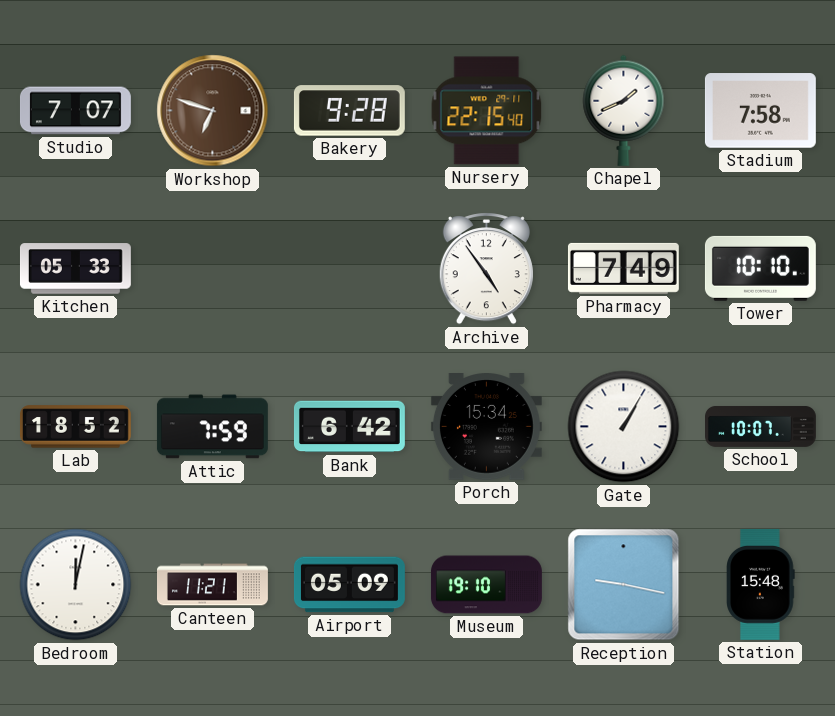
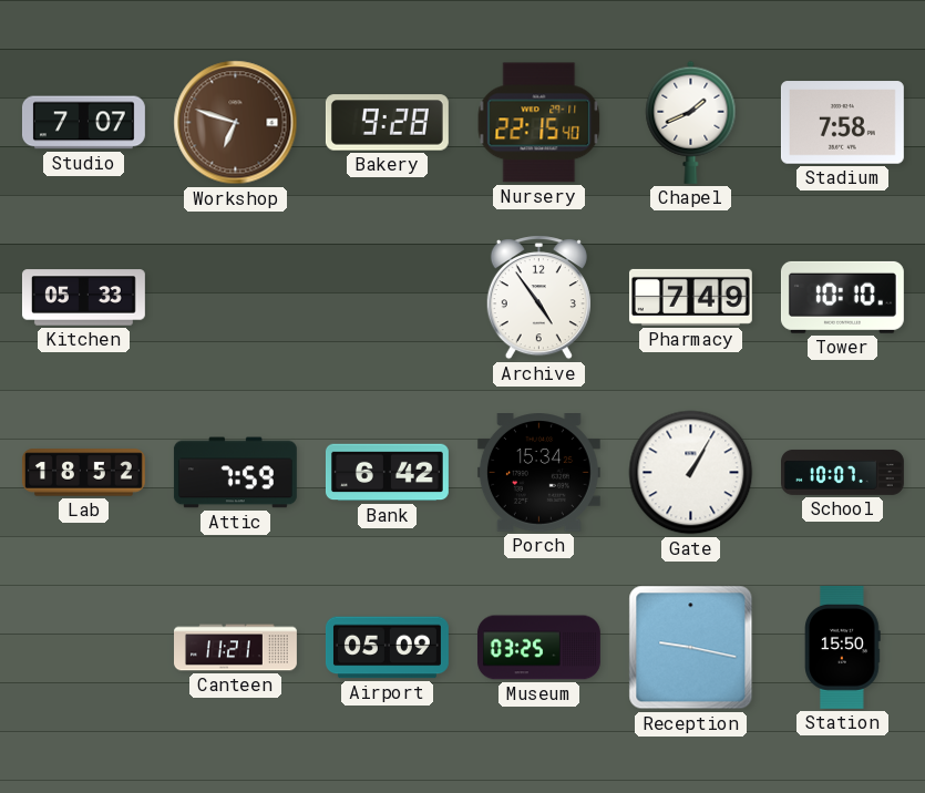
Bedroom: 12:02 -> none (76, 585)
Museum: 19:10 -> 03:25 (538, 648)
Station: 15:48 -> 15:50 (843, 647)
